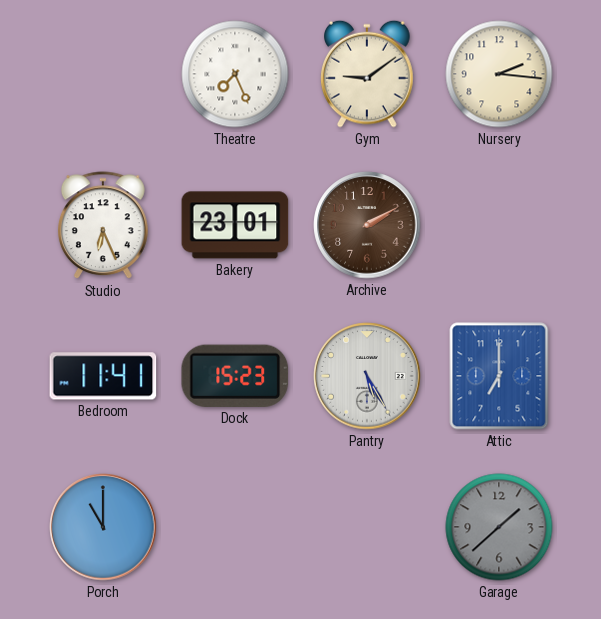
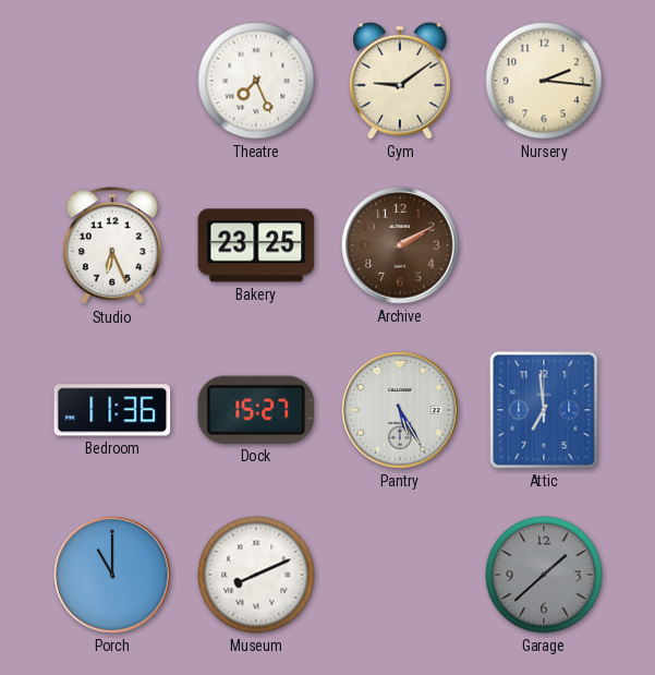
Bakery: 23:01 -> 23:25 (256, 245)
Bedroom: 11:41 -> 11:36 (112, 410)
Dock: 15:23 -> 15:27 (256, 410)
Attic: 7:00 -> 6:59 (544, 410)
Museum: none -> 8:11 (256, 575)
